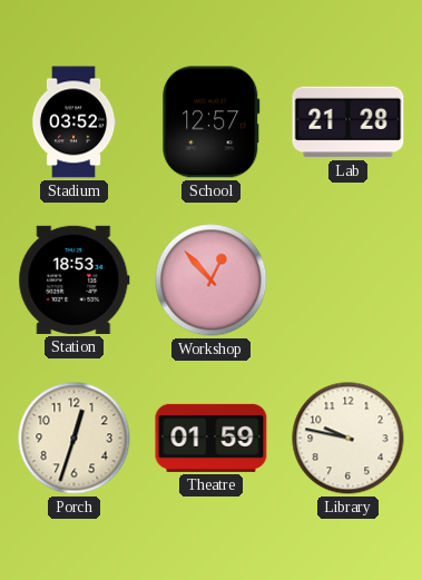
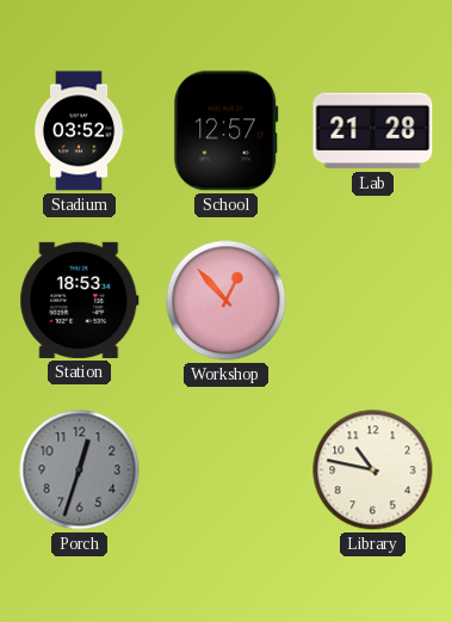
Porch dial: cream -> grey (80, 470)
Theatre: 01:59 -> none (212, 438)
Library: 9:47 -> 10:47 (373, 470)
